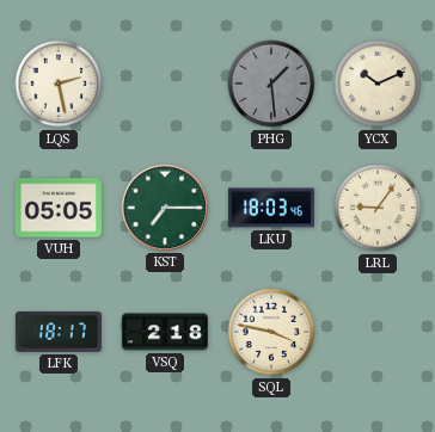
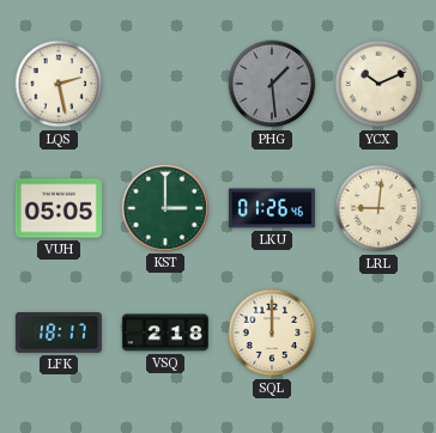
KST: 7:15 -> 3:00 (165, 208)
LKU: 18:03 -> 01:26 (272, 208)
LRL: 9:06 -> 9:01 (379, 208)
SQL: 3:47 -> 12:00 (272, 333)
